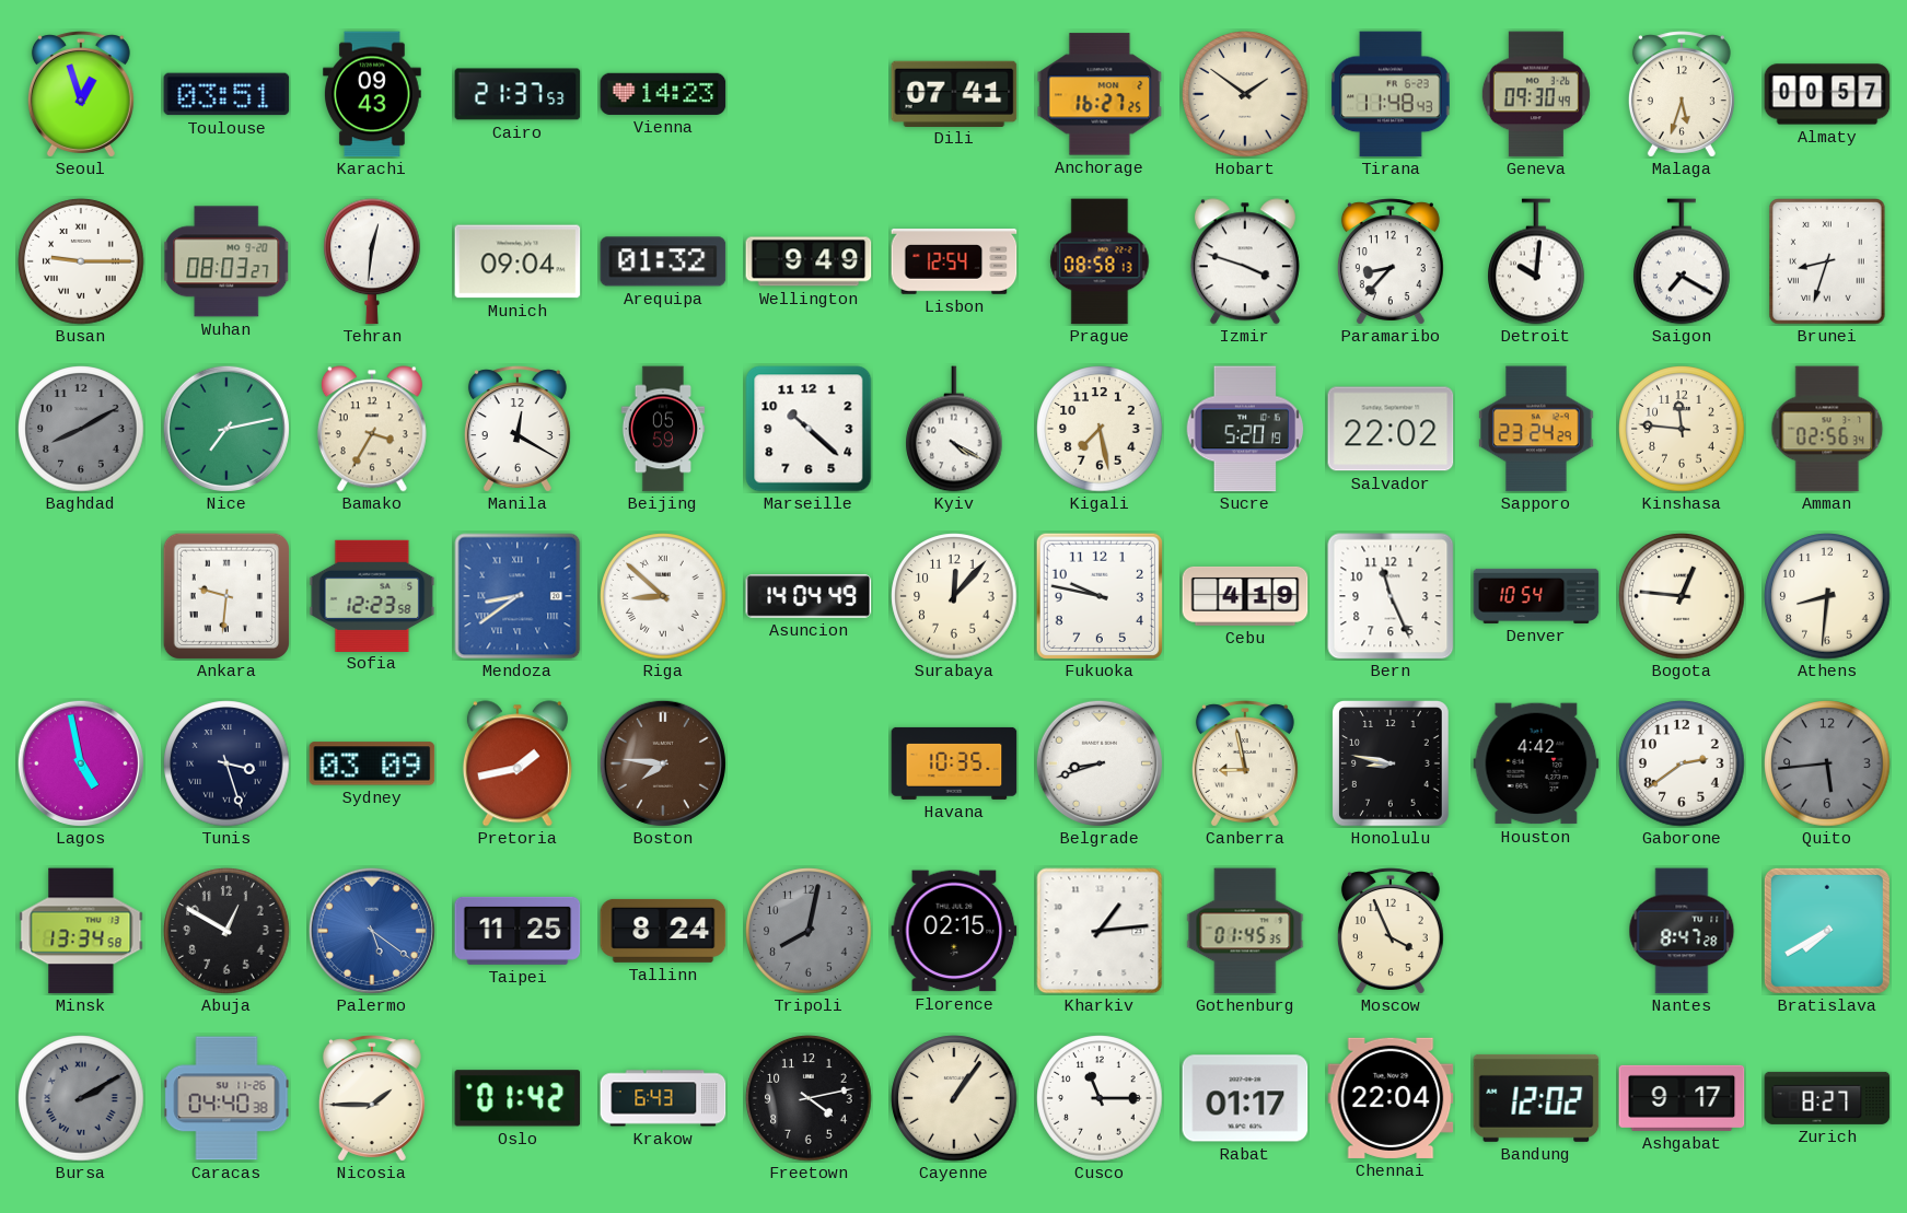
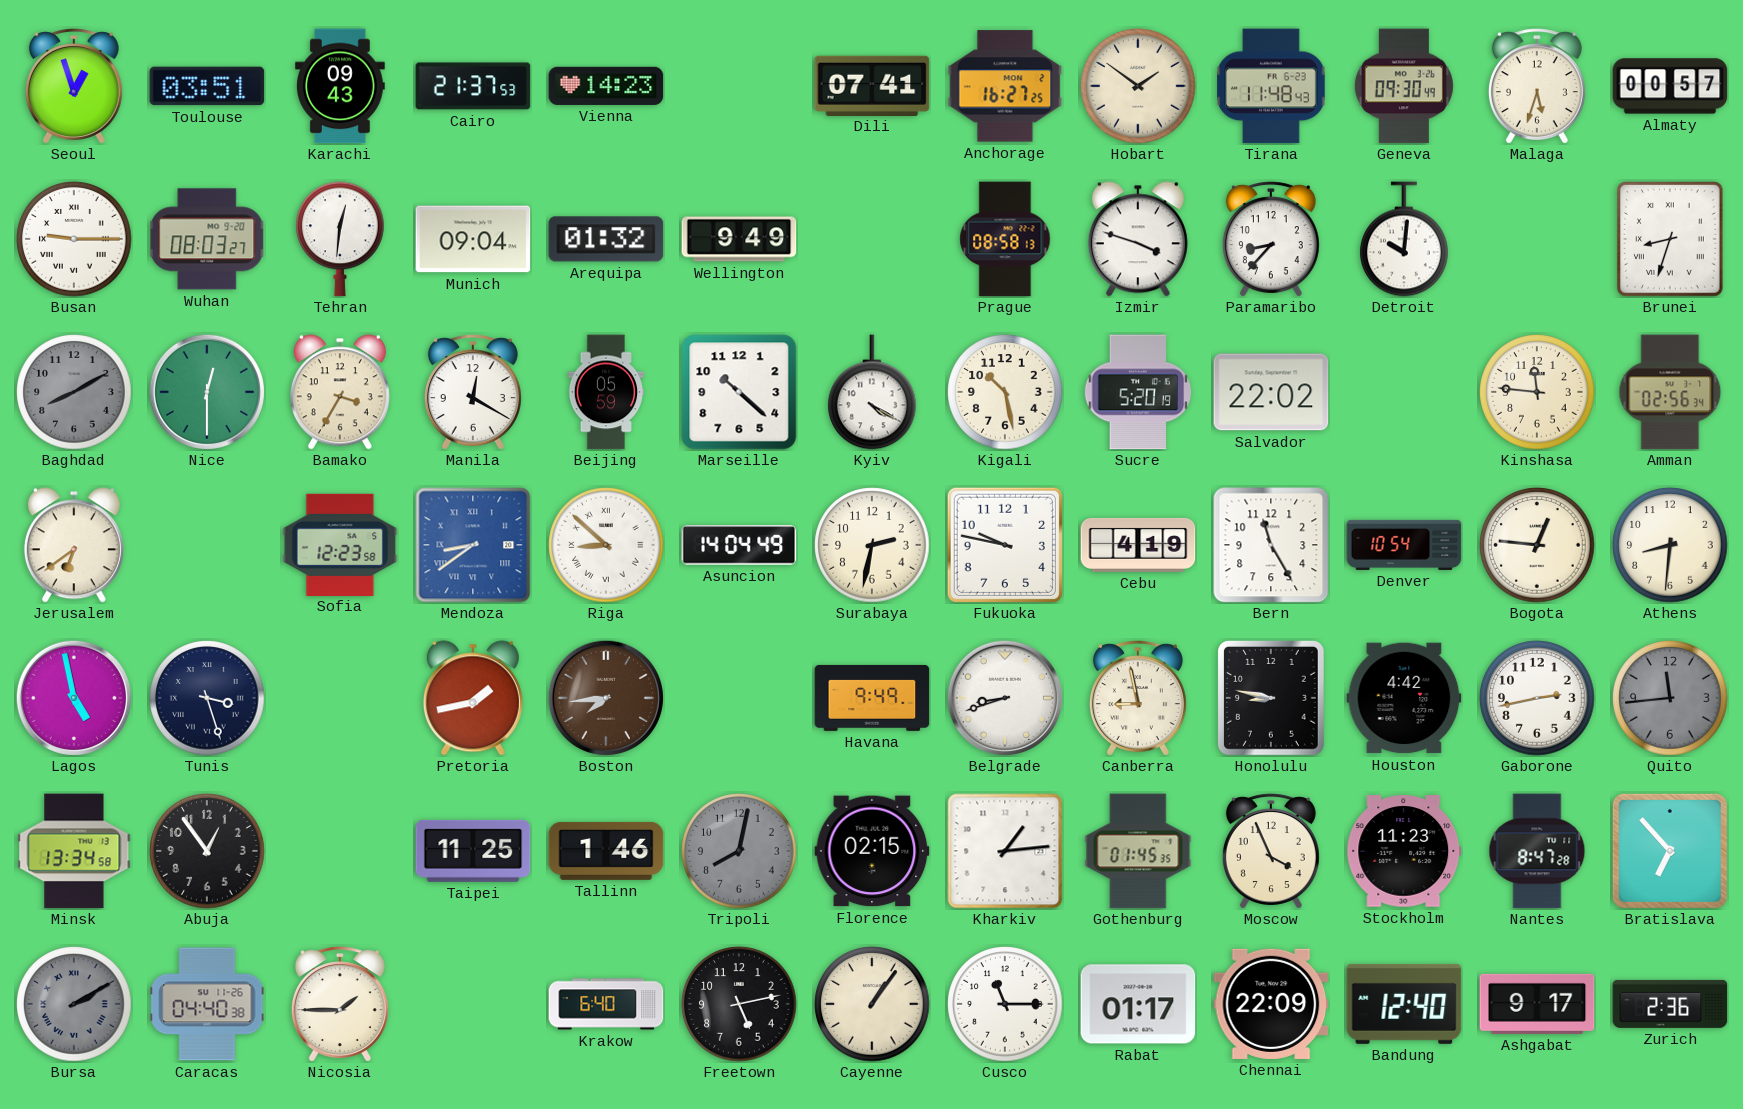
Lisbon: 12:54 -> none (954, 261)
Saigon: 7:20 -> none (1683, 261)
Nice: 7:13 -> 12:30 (207, 392)
Kigali: 7:28 -> 10:28 (1005, 392)
Sapporo: 23:24 -> none (1536, 429)
Jerusalem: none -> 6:39 (74, 545)
Ankara: 9:31 -> none (225, 595)
Surabaya: 12:07 -> 2:32 (872, 545)
Bern: 11:26 -> 11:25 (1271, 545)
Sydney: 03:09 -> none (372, 763)
Boston: 7:46 -> 7:44 (606, 698)
Havana: 10:35 -> 9:49 (872, 698)
Gaborone: 2:39 -> 2:43 (1537, 698)
Quito: 5:44 -> 11:44 (1670, 698)
Abuja: 12:50 -> 12:54 (207, 851)
Palermo: 5:21 -> none (372, 931)
Tallinn: 8:24 -> 1:46 (606, 851)
Stockholm: none -> 11:23 (1404, 851)
Bratislava: 7:40 -> 6:53 (1670, 851)
Oslo: 01:42 -> none (518, 1098)
Krakow: 6:43 -> 6:40 (606, 1004)
Freetown: 4:13 -> 5:13 (739, 1004)
Chennai: 22:04 -> 22:09 (1271, 1004)
Bandung: 12:02 -> 12:40 (1404, 1004)
Zurich: 8:27 -> 2:36 (1670, 1004)
